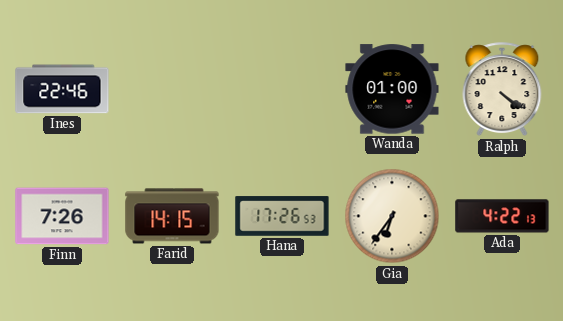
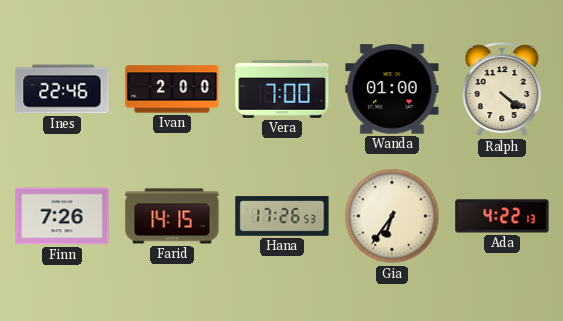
Ivan: none -> 2:00 (172, 89)
Vera: none -> 7:00 (282, 89)
